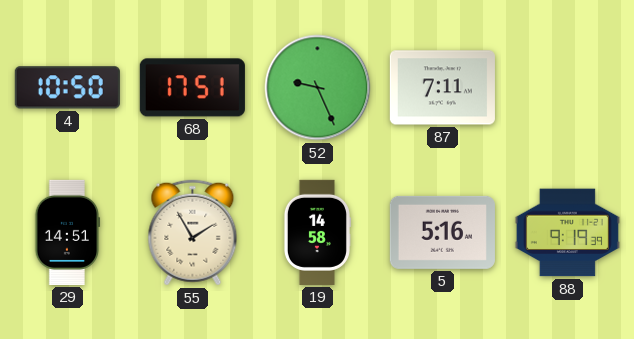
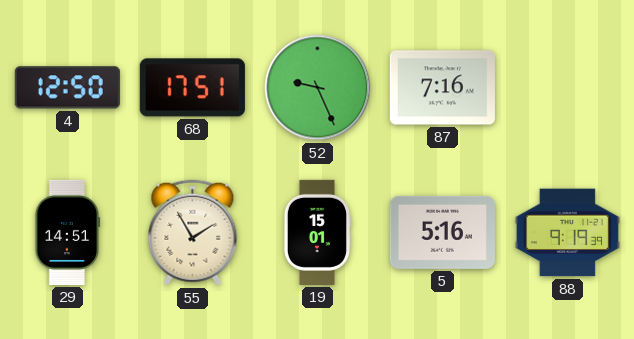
4: 10:50 -> 12:50 (67, 88)
87: 7:11 -> 7:16 (442, 88)
19: 14:58 -> 15:01 (317, 232)
